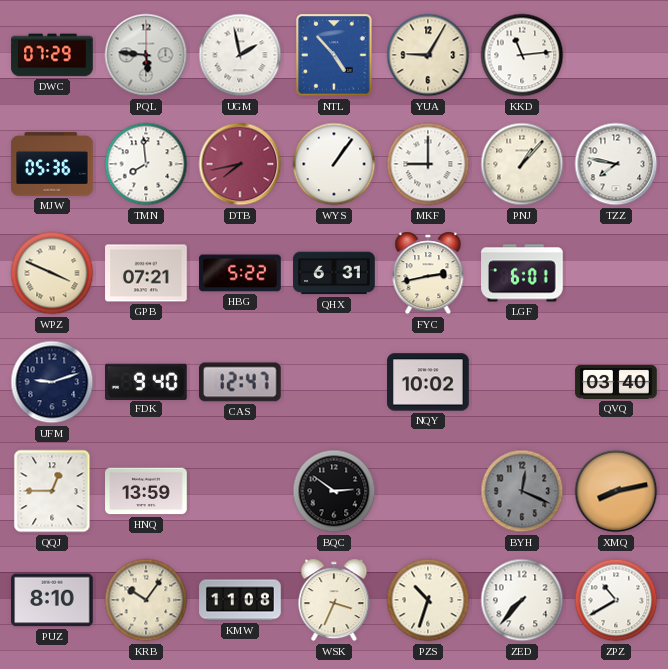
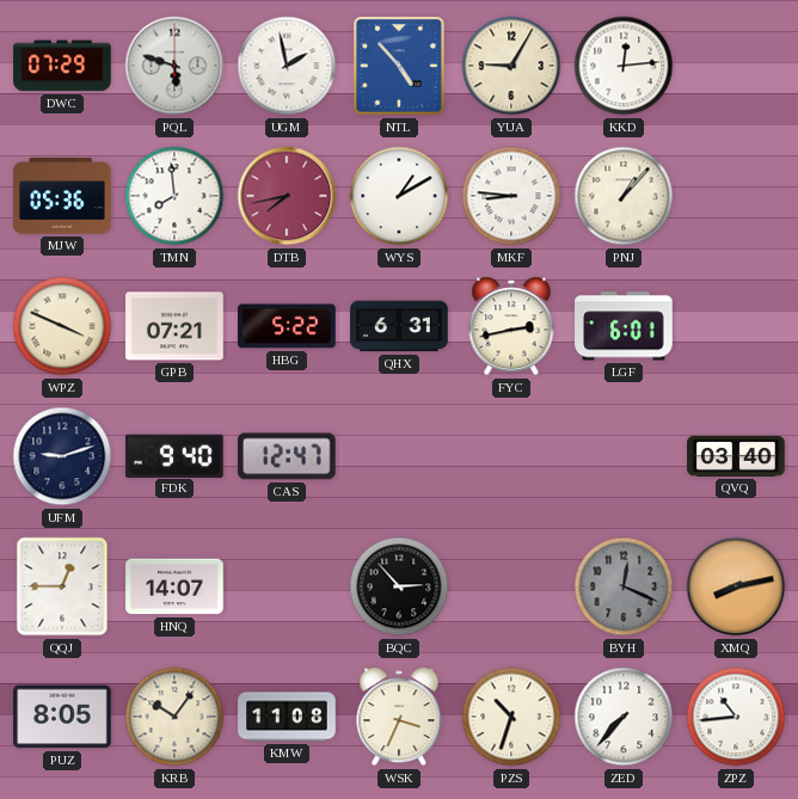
PQL: 5:46 -> 5:48 (174, 66)
KKD: 11:14 -> 12:14 (624, 66)
WYS: 1:06 -> 1:10 (399, 196)
MKF: 9:00 -> 8:46 (511, 196)
TZZ: 7:47 -> none (616, 164)
NQY: 10:02 -> none (428, 382)
HNQ: 13:59 -> 14:07 (174, 586)
BQC: 2:51 -> 2:53 (399, 586)
PUZ: 8:10 -> 8:05 (62, 717)
ZPZ: 10:40 -> 10:44 (736, 717)
